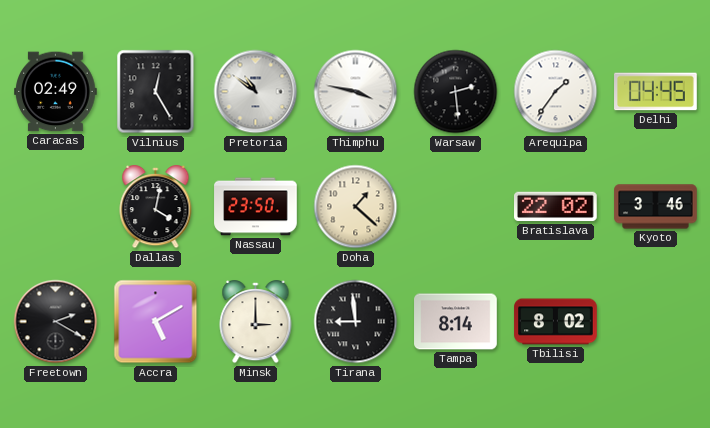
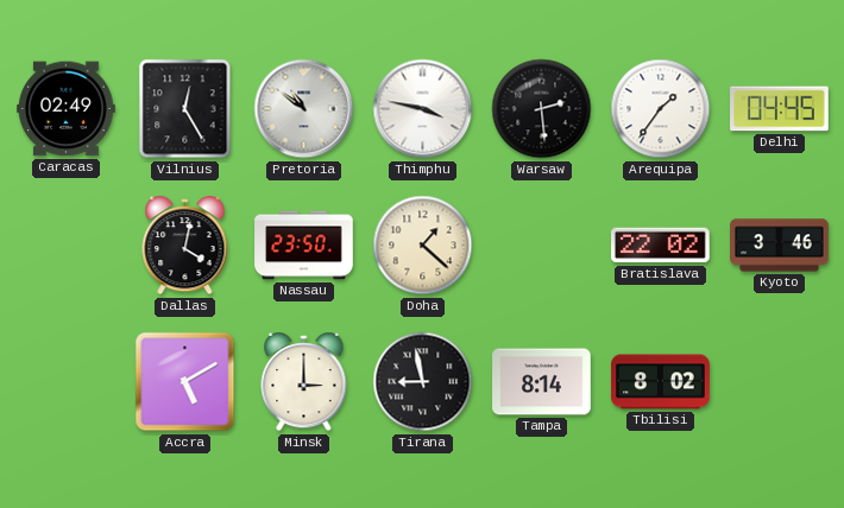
Freetown: 2:20 -> none (56, 322)
Tirana: 8:59 -> 8:58 (423, 382)
